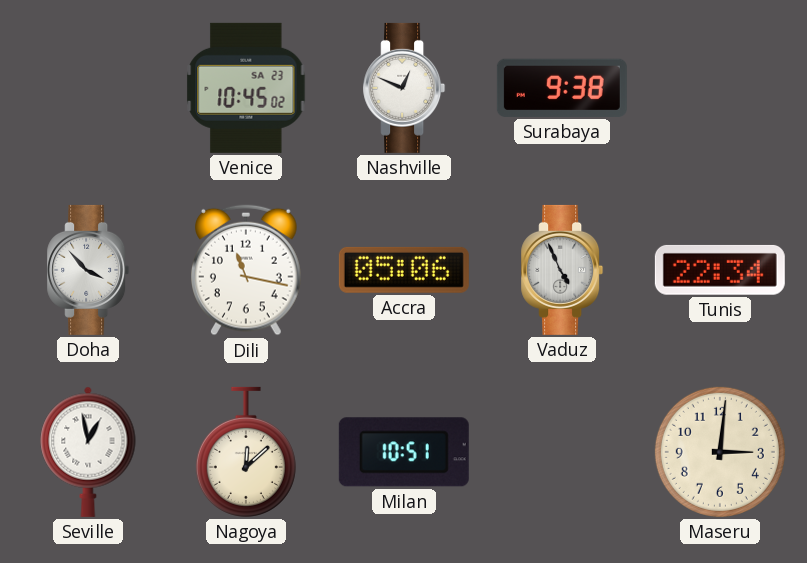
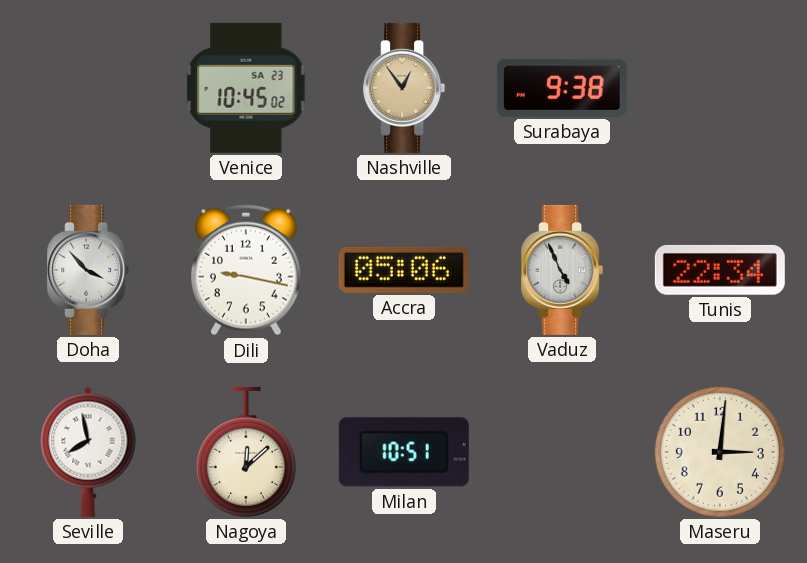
Nashville: 12:49 -> 12:54 (404, 88)
Nashville dial: white -> champagne (404, 88)
Dili: 11:17 -> 9:17 (247, 270)
Seville: 12:58 -> 7:58 (88, 452)
